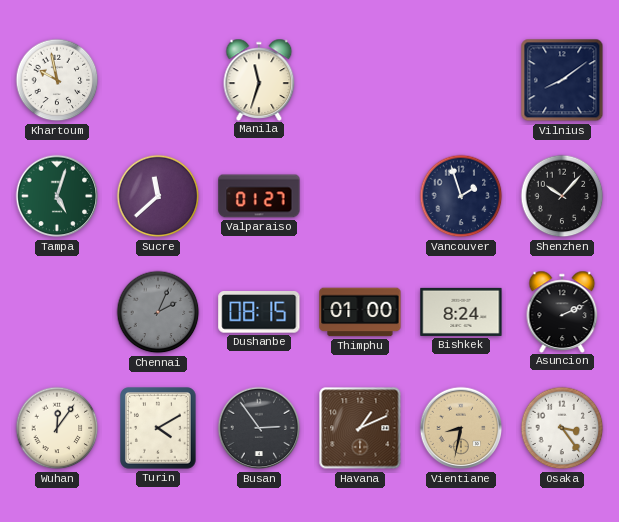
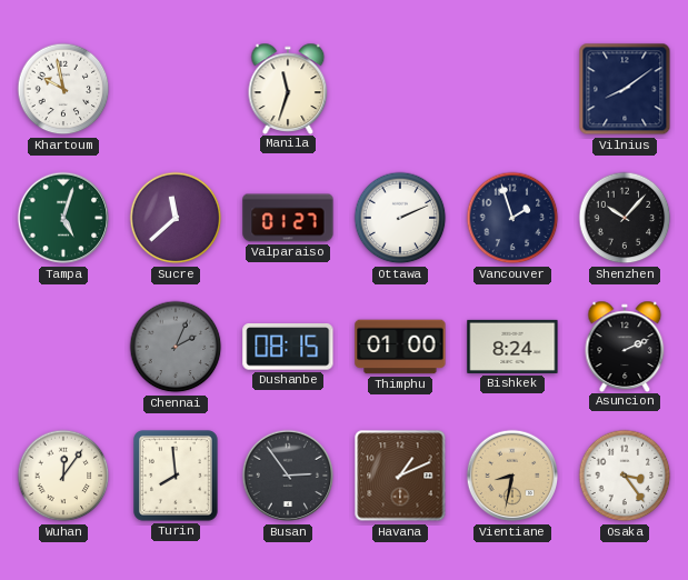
Ottawa: none -> 2:11 (400, 218)
Turin: 4:10 -> 7:59 (176, 476)
